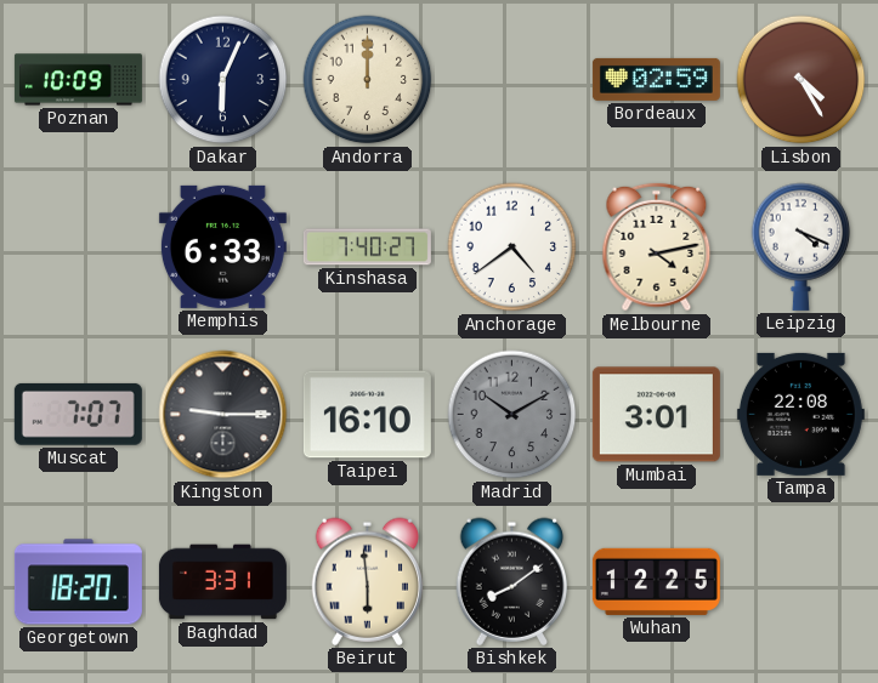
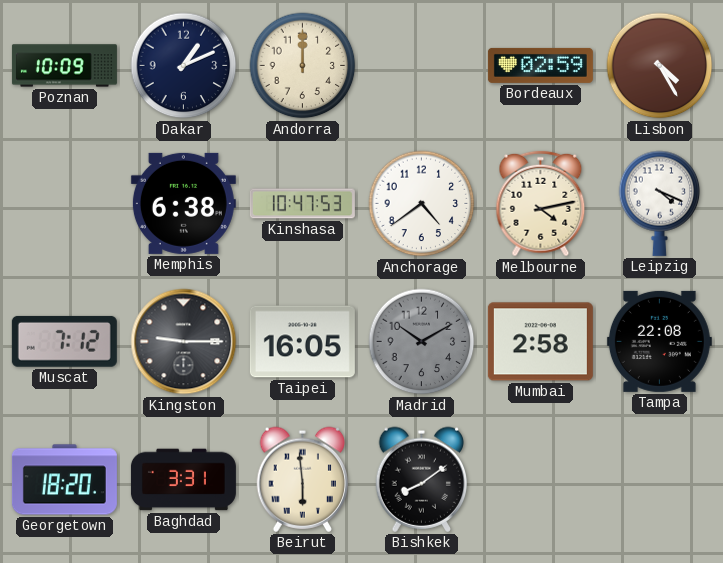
Dakar: 6:04 -> 1:11 (184, 66)
Memphis: 6:33 -> 6:38 (183, 203)
Kinshasa: 7:40 -> 10:47 (302, 204)
Muscat: 7:07 -> 7:12 (64, 341)
Taipei: 16:10 -> 16:05 (302, 342)
Mumbai: 3:01 -> 2:58 (540, 342)
Wuhan: 12:25 -> none (656, 581)
